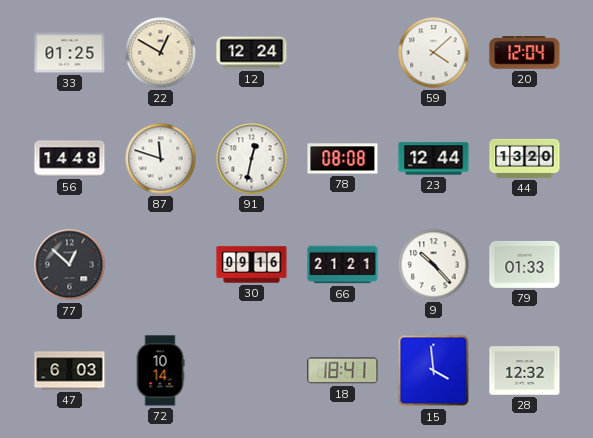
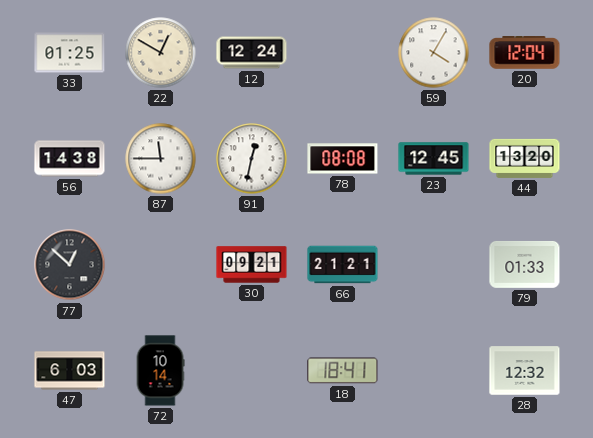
59: 4:08 -> 4:05 (434, 53)
56: 14:48 -> 14:38 (70, 159)
87: 11:48 -> 11:45 (161, 159)
23: 12:44 -> 12:45 (434, 159)
30: 09:16 -> 09:21 (252, 265)
9: 10:23 -> none (434, 265)
15: 3:59 -> none (434, 371)
